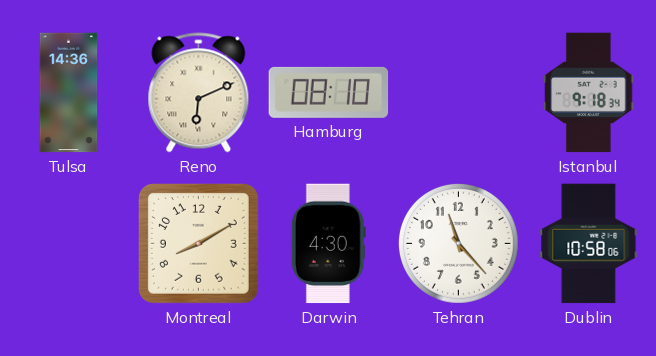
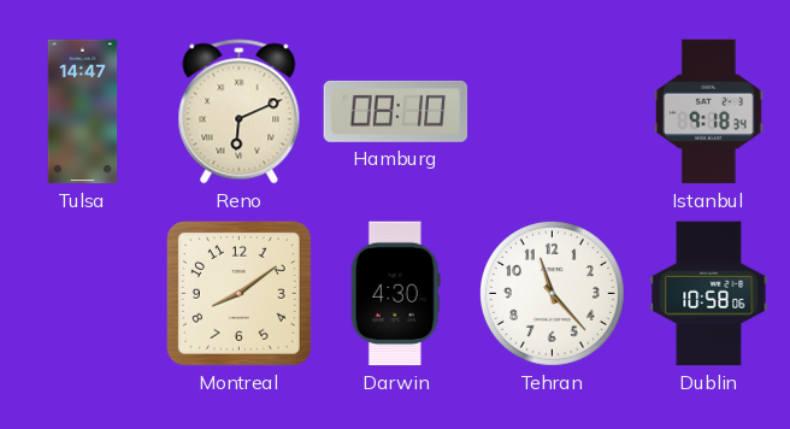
Tulsa: 14:36 -> 14:47 (83, 112)
Montreal: 8:10 -> 8:09 (238, 293)
